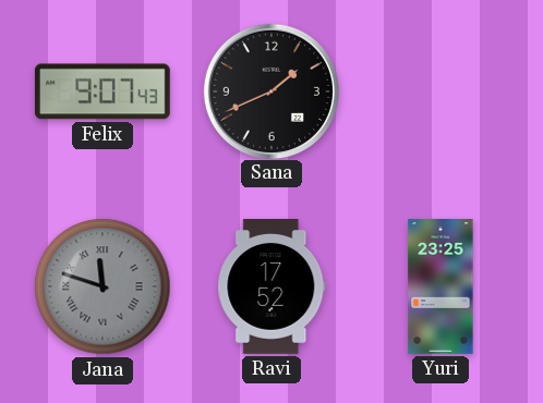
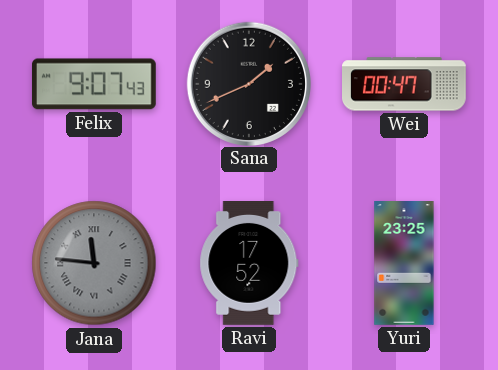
Wei: none -> 00:47 (405, 84)
Jana: 11:48 -> 11:46 (94, 263)
